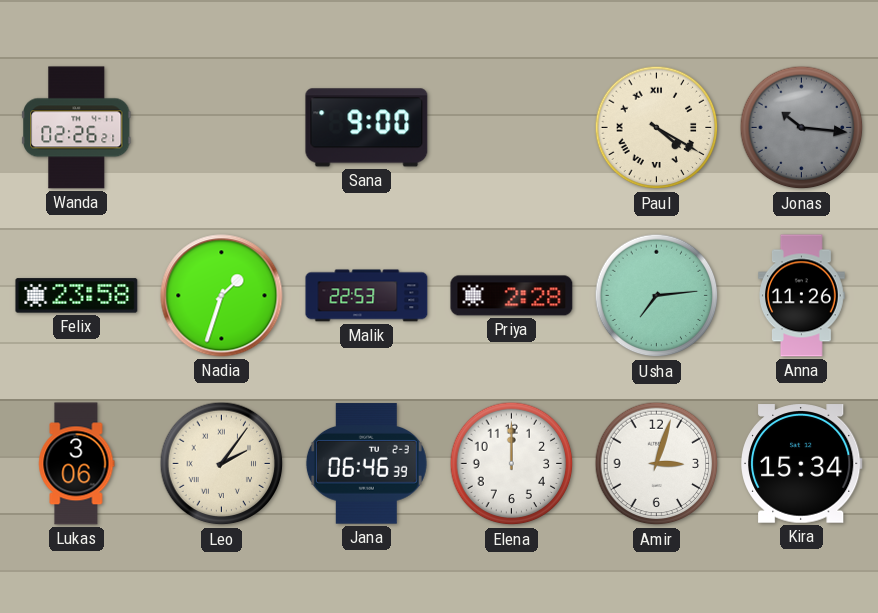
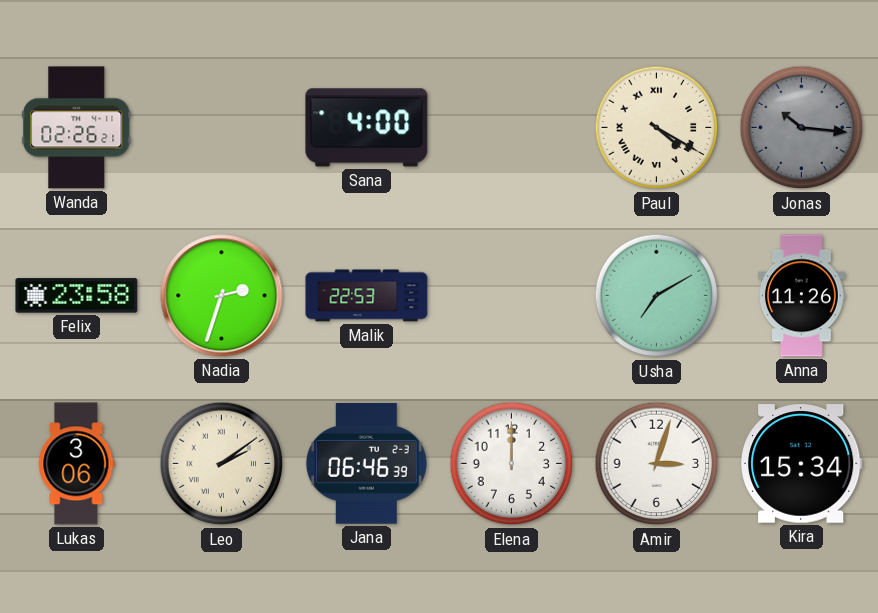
Sana: 9:00 -> 4:00 (367, 128)
Nadia: 1:33 -> 2:33 (222, 296)
Priya: 2:28 -> none (512, 296)
Usha: 7:14 -> 7:10 (657, 296)
Leo: 2:06 -> 2:09 (222, 464)
